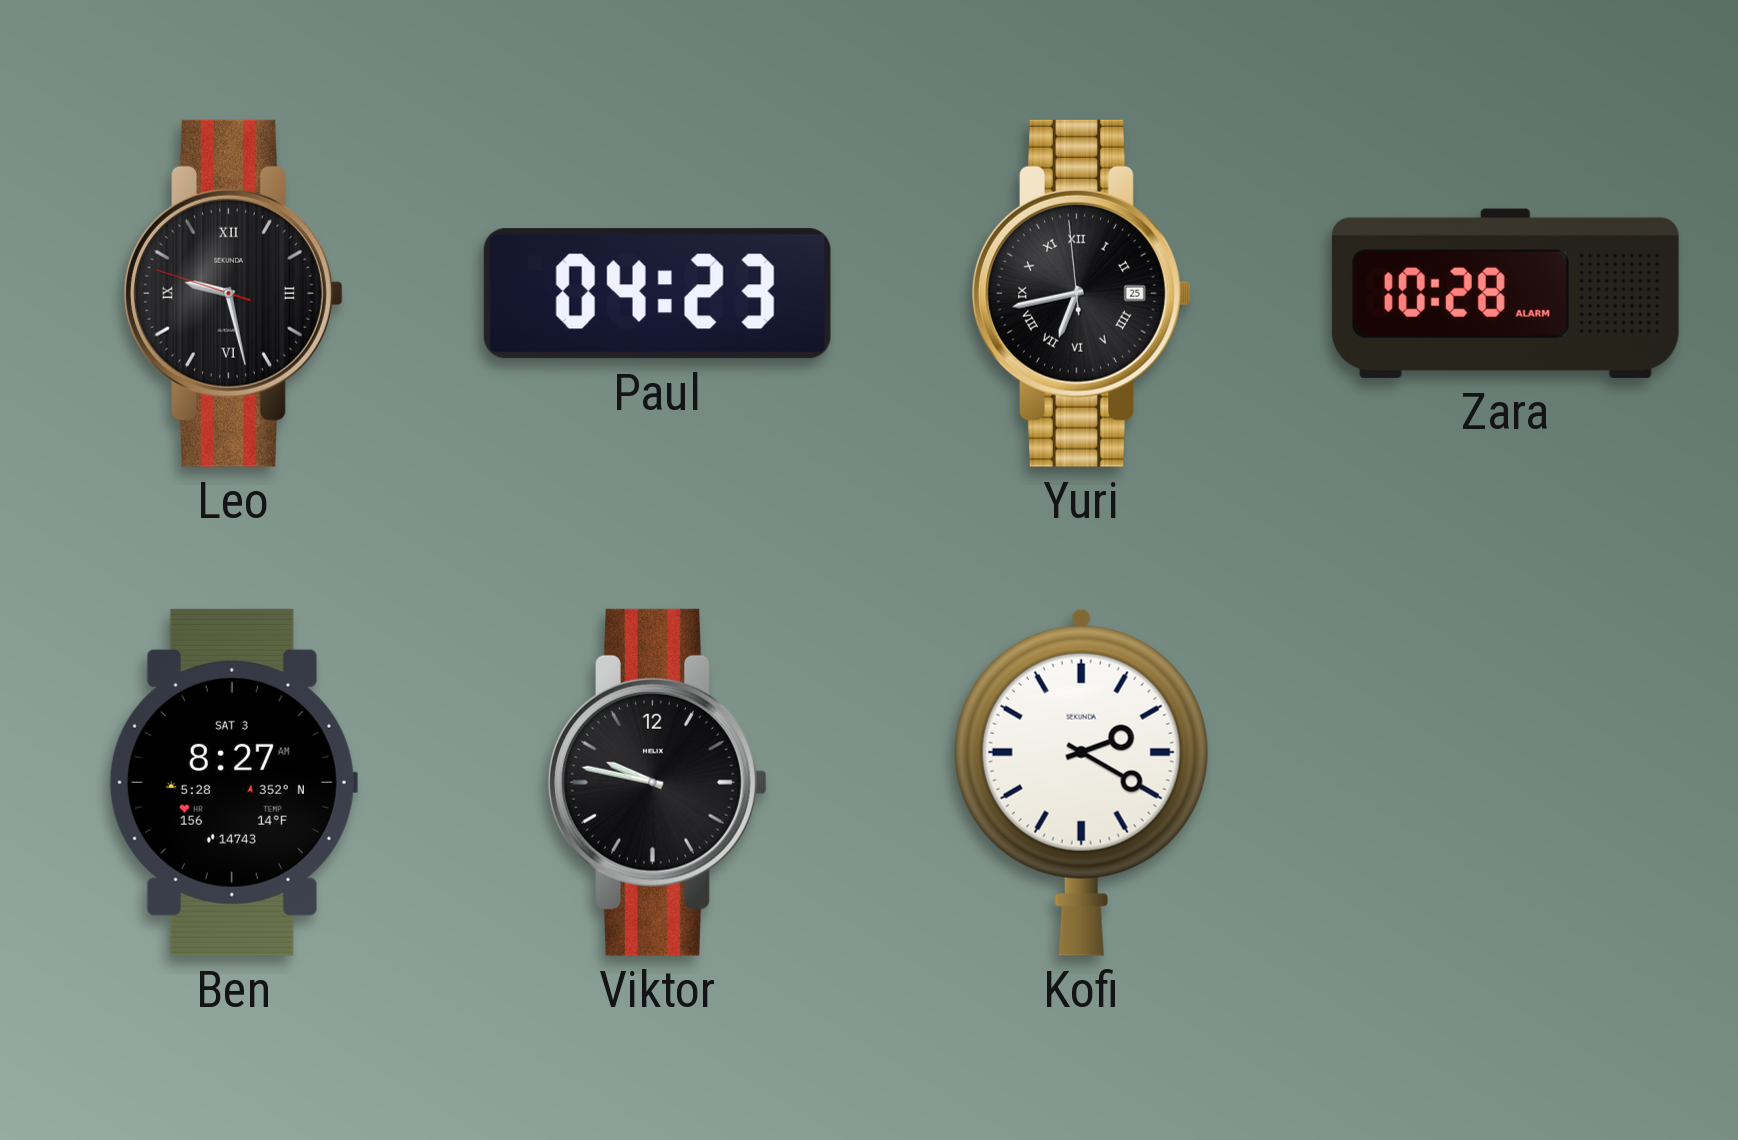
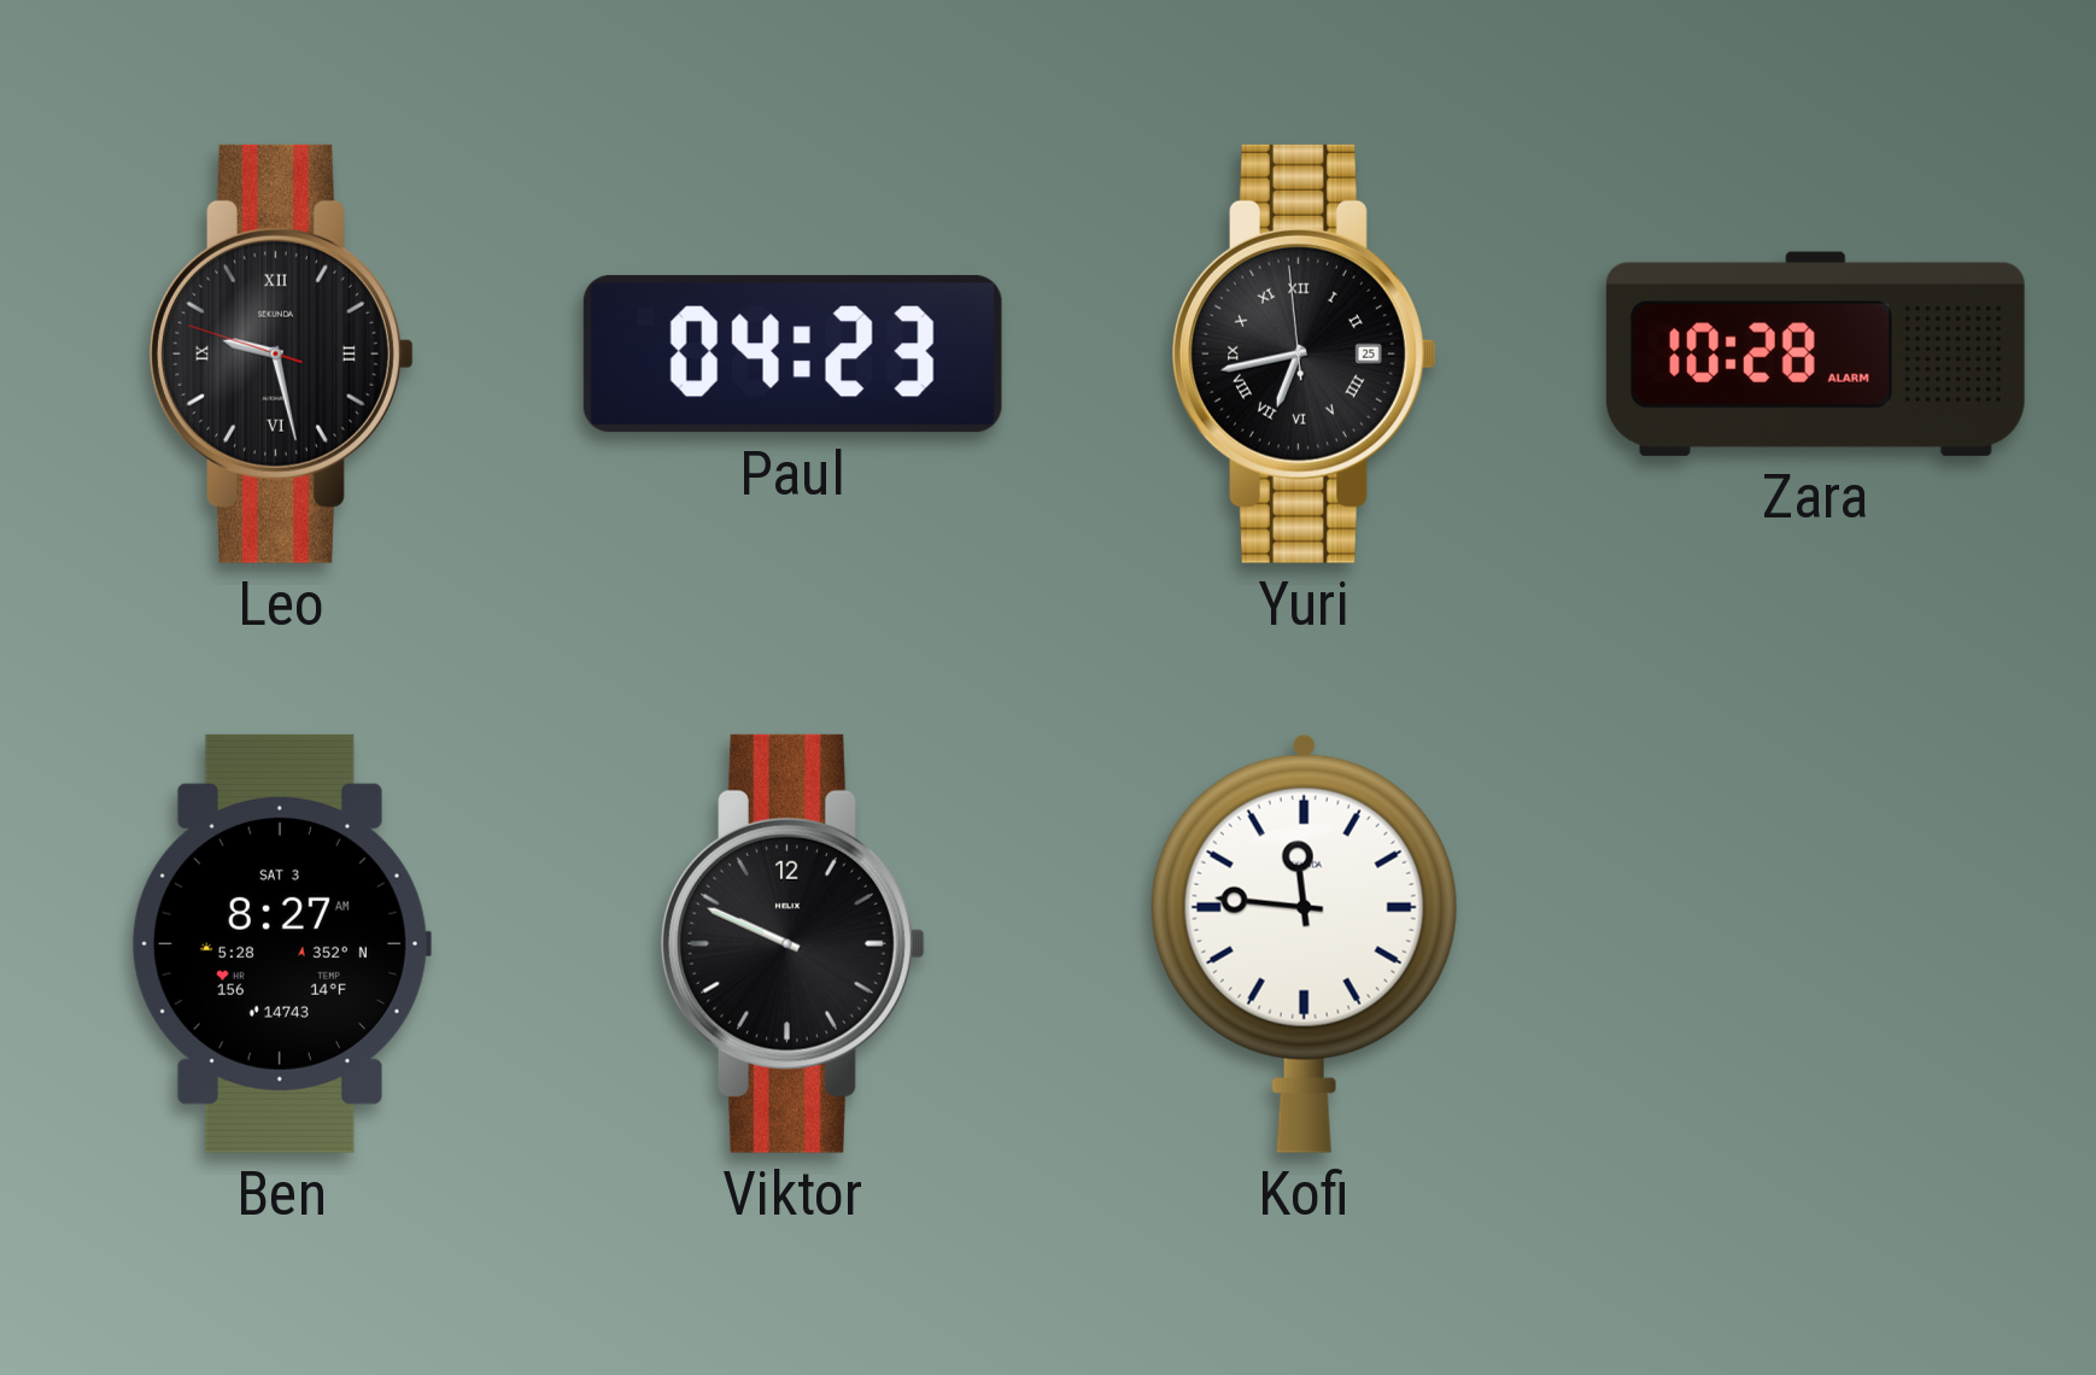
Viktor: 9:47 -> 9:49 (794, 943)
Kofi: 2:20 -> 11:46 (1304, 943)
